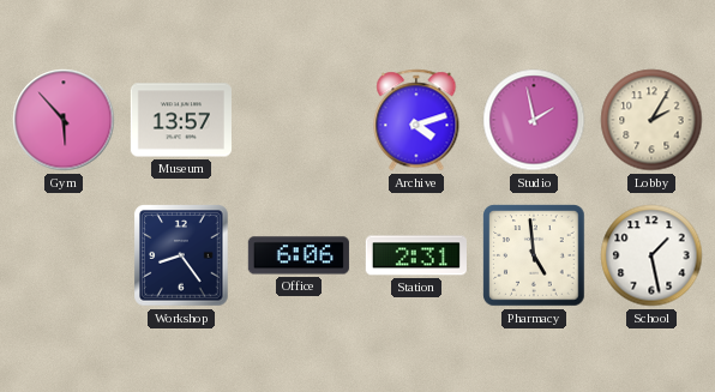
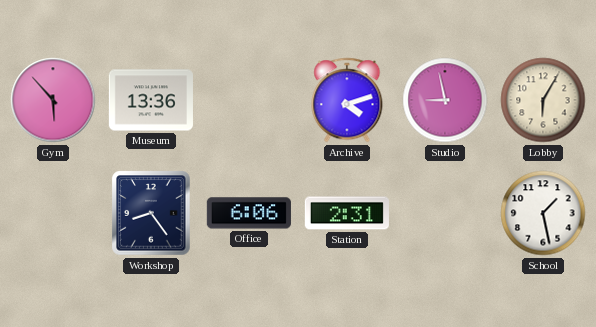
Museum: 13:57 -> 13:36 (151, 100)
Studio: 1:58 -> 8:58 (445, 100)
Lobby: 2:05 -> 6:05 (543, 100)
Pharmacy: 4:59 -> none (534, 255)
